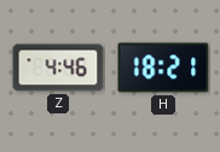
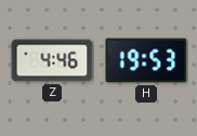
H: 18:21 -> 19:53 (146, 60)
